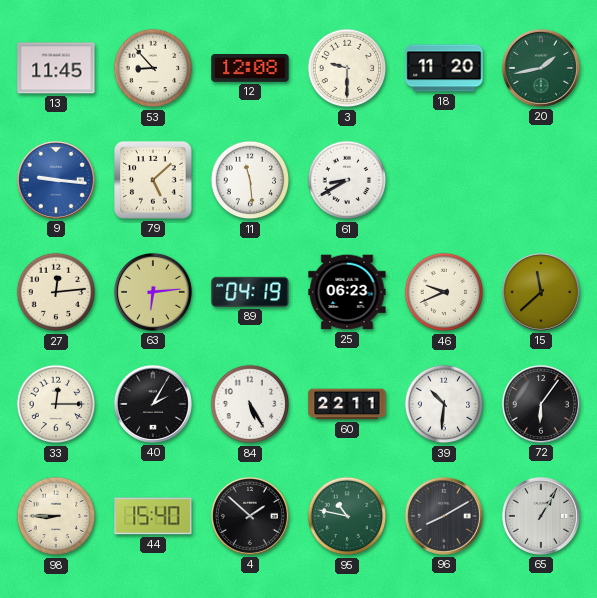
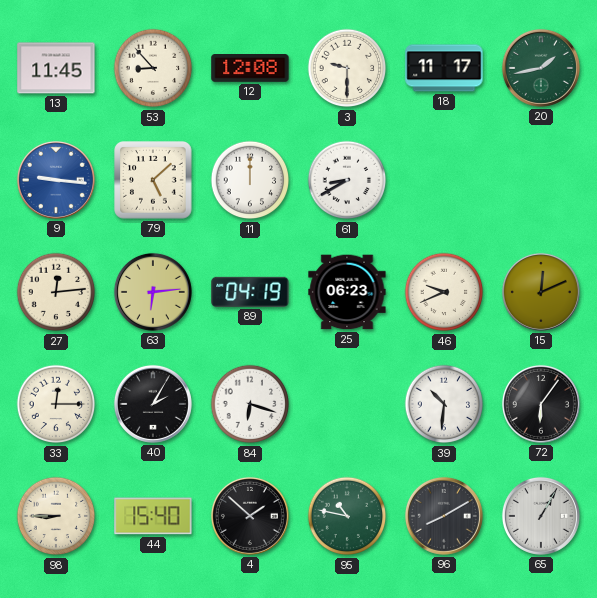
18: 11:20 -> 11:17 (444, 68)
11: 11:29 -> 12:00 (250, 180)
15: 11:38 -> 12:11 (541, 292)
84: 5:25 -> 6:18 (250, 404)
60: 22:11 -> none (347, 404)
